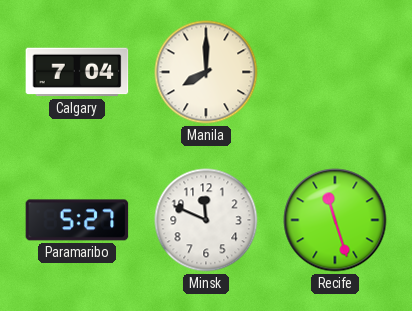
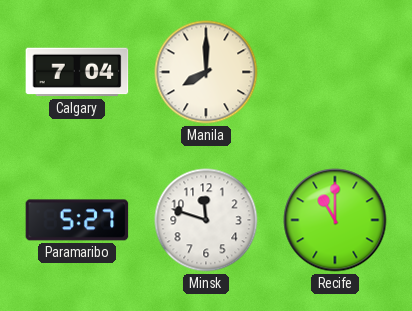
Minsk: 11:49 -> 11:48 (206, 220)
Recife: 11:27 -> 11:00 (335, 220)
